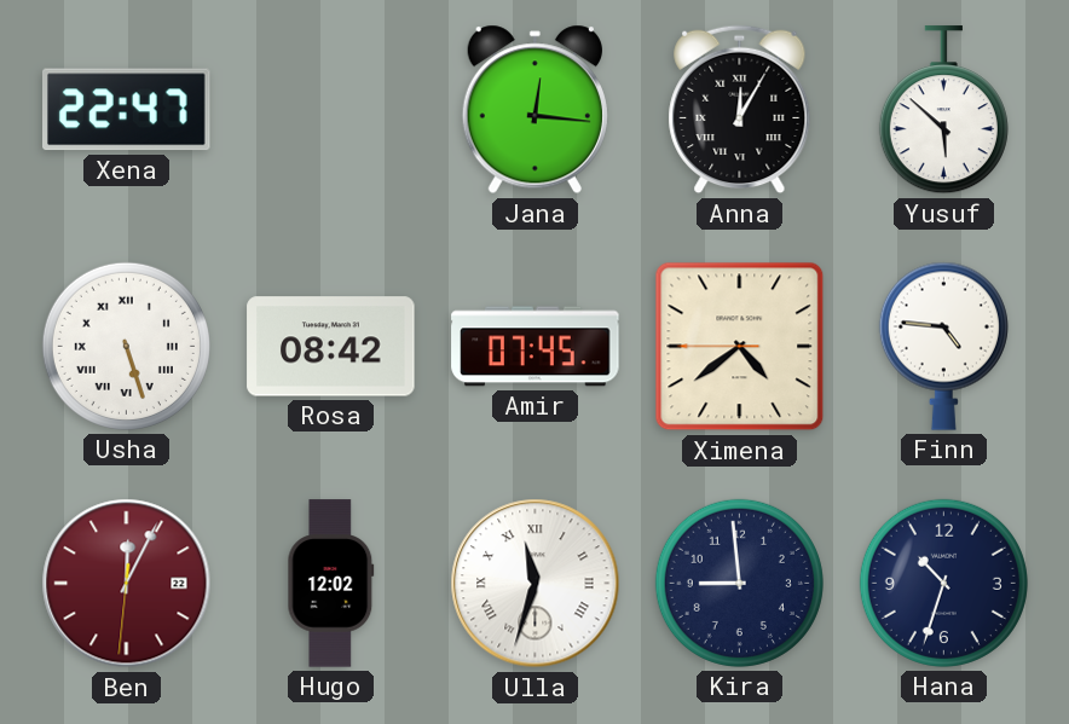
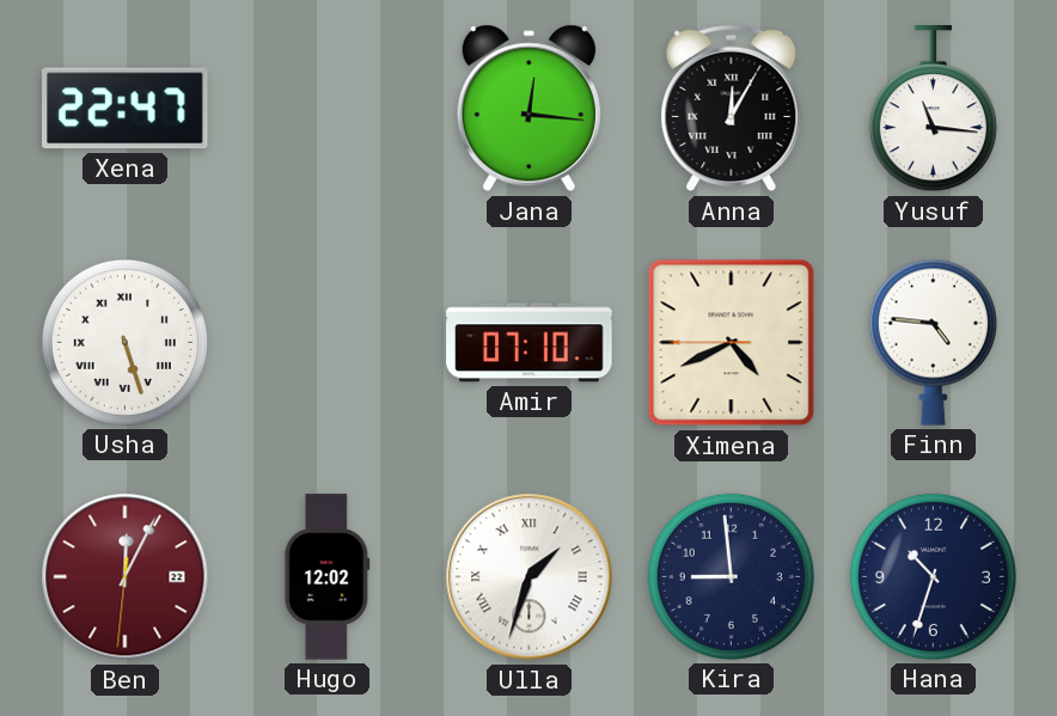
Yusuf: 5:52 -> 11:16 (933, 109)
Rosa: 08:42 -> none (331, 347)
Amir: 07:45 -> 07:10 (530, 343)
Ximena: 4:38 -> 4:40 (732, 343)
Ulla: 11:33 -> 1:33 (530, 577)
